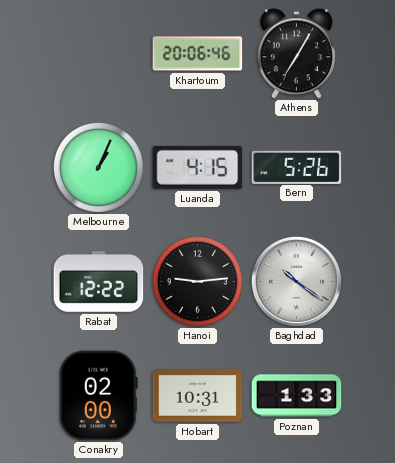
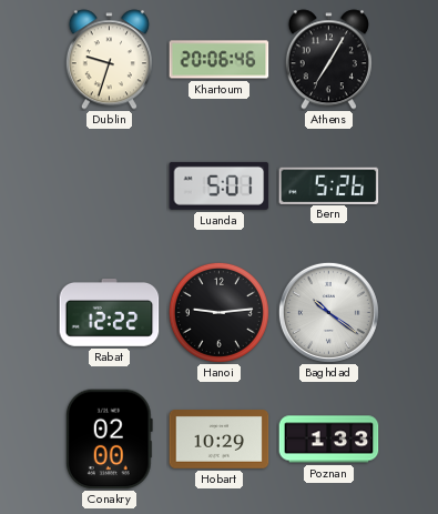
Dublin: none -> 9:33 (109, 60)
Melbourne: 1:04 -> none (98, 167)
Luanda: 4:15 -> 5:01 (220, 185)
Hobart: 10:31 -> 10:29 (220, 440)
